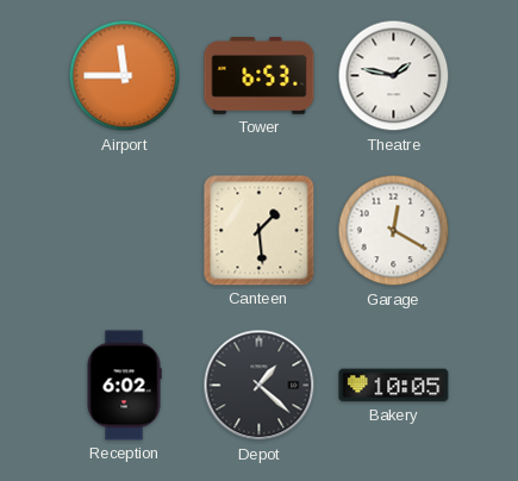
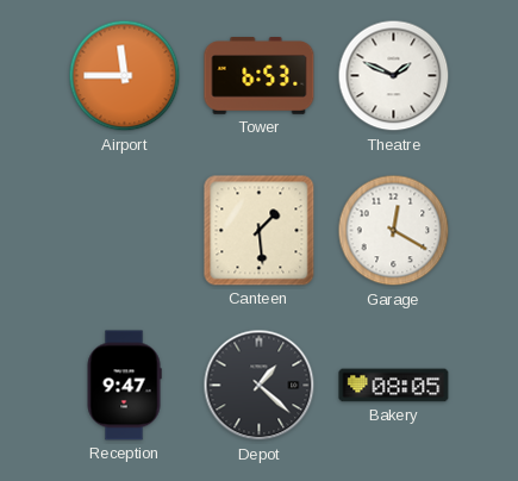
Theatre: 1:47 -> 1:49 (394, 76)
Reception: 6:02 -> 9:47 (124, 386)
Bakery: 10:05 -> 08:05 (394, 386)
